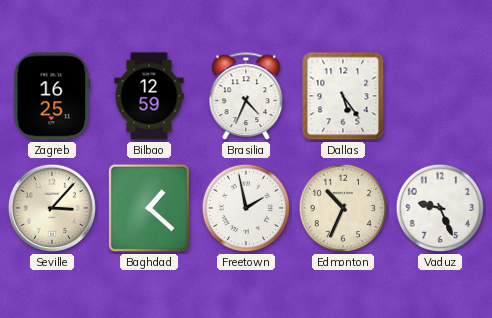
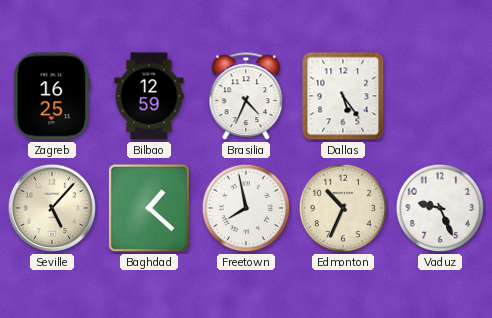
Seville: 3:07 -> 5:07 (52, 208)
Freetown: 1:58 -> 7:58 (246, 208)
